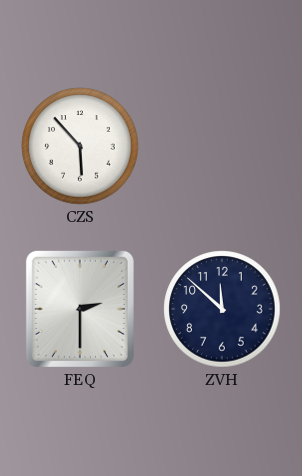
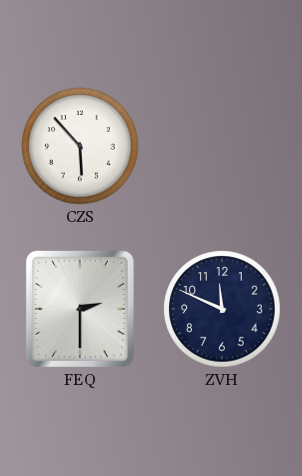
ZVH: 11:52 -> 11:49 (222, 309)
